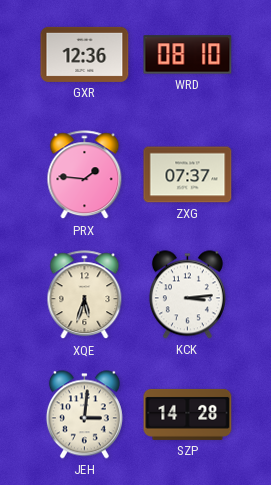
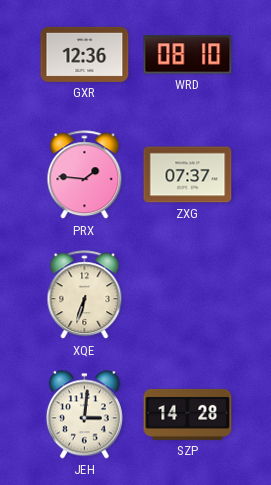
XQE: 5:33 -> 6:33 (85, 295)
KCK: 3:14 -> none (187, 295)
